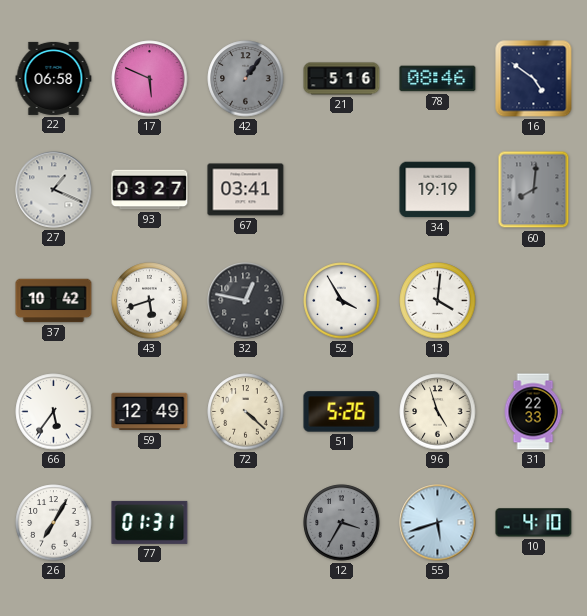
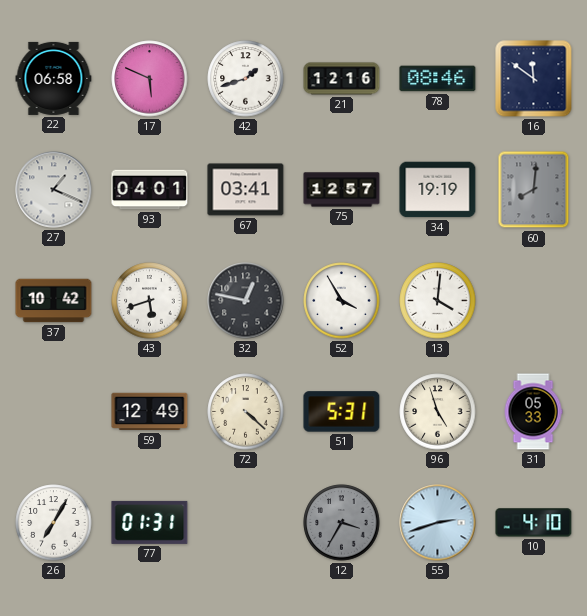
42: 1:06 -> 1:42 (246, 79)
42 dial: grey -> white (246, 79)
21: 5:16 -> 12:16 (342, 79)
16: 4:51 -> 11:51 (534, 79)
93: 03:27 -> 04:01 (150, 190)
75: none -> 12:57 (342, 190)
66: 5:36 -> none (54, 412)
51: 5:26 -> 5:31 (342, 412)
31: 22:33 -> 05:33 (533, 412)
55: 5:42 -> 2:42 (438, 523)
